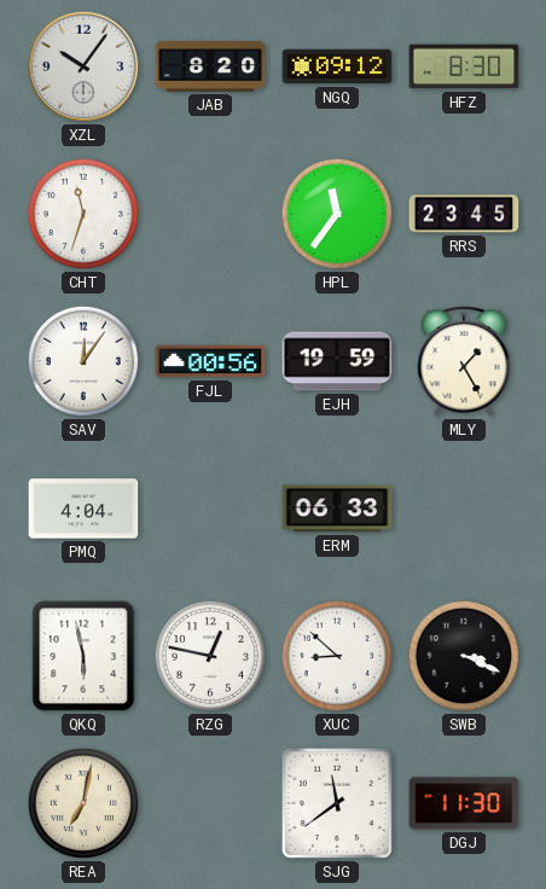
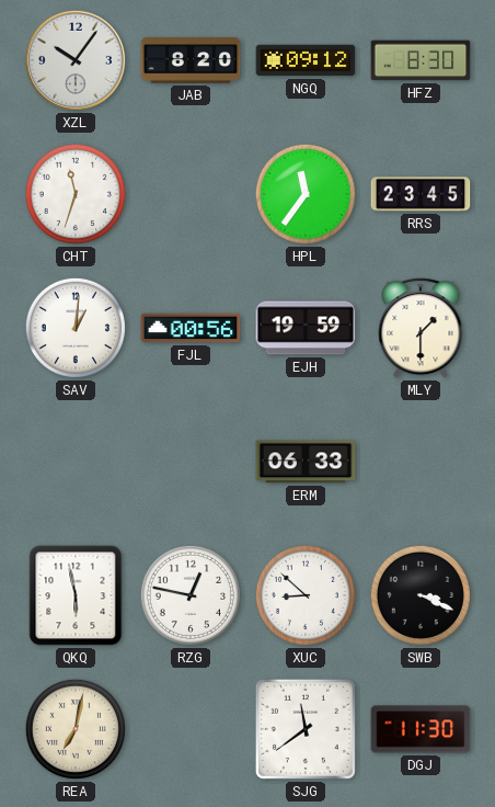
SAV: 12:06 -> 1:01 (76, 328)
MLY: 1:25 -> 1:30 (421, 328)
PMQ: 4:04 -> none (83, 509)
